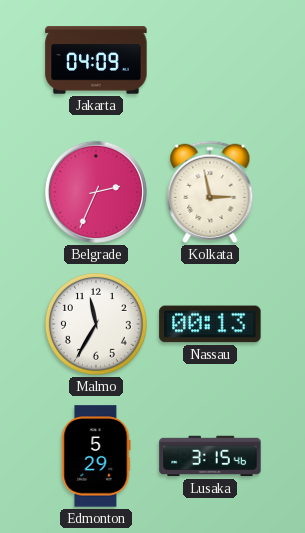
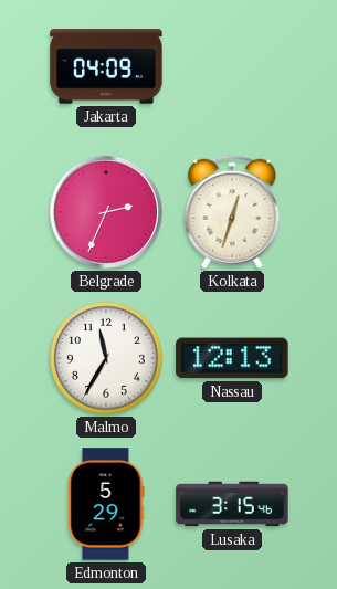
Kolkata: 2:58 -> 12:33 (232, 212)
Nassau: 00:13 -> 12:13 (232, 358)
